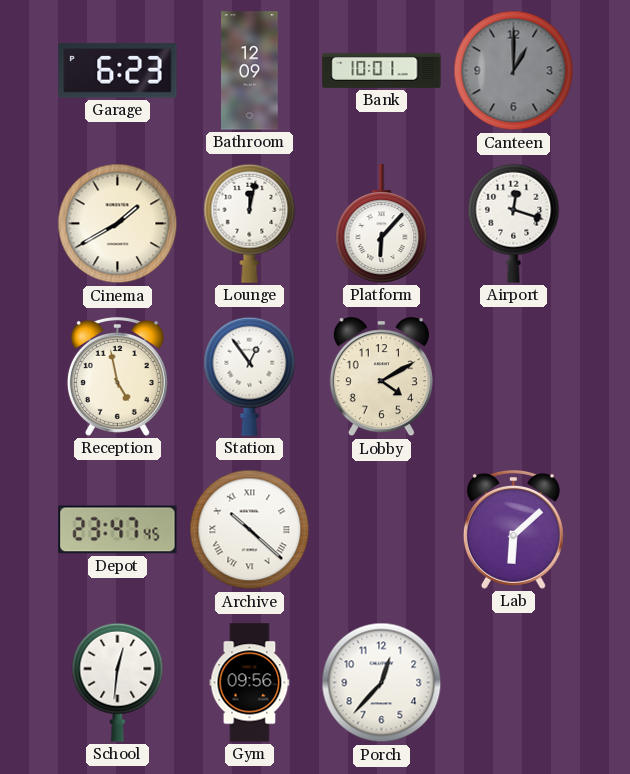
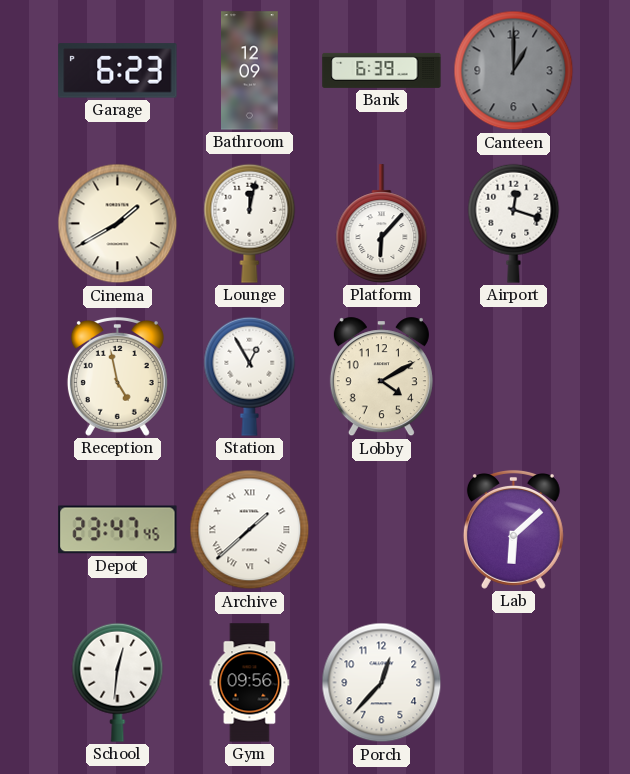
Bank: 10:01 -> 6:39 (382, 70)
Station: 12:54 -> 12:55 (250, 376)
Archive: 10:22 -> 1:38 (250, 530)
